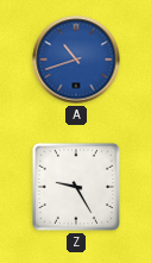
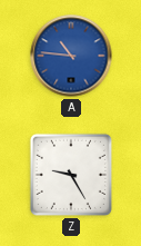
A: 10:42 -> 10:46 (71, 56)
